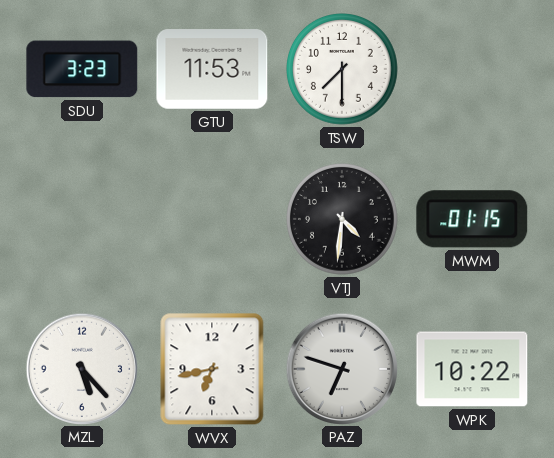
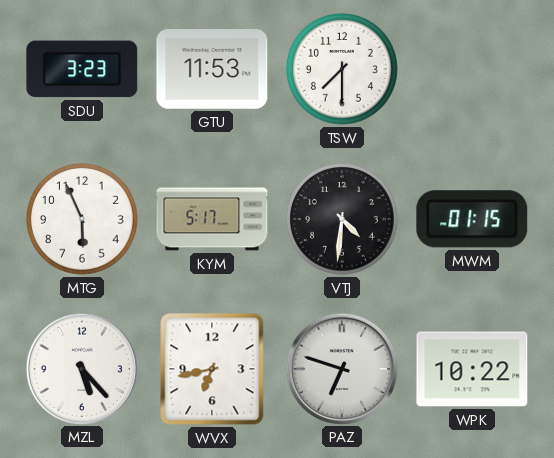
MTG: none -> 5:56 (83, 220)
KYM: none -> 5:17 (212, 219)
